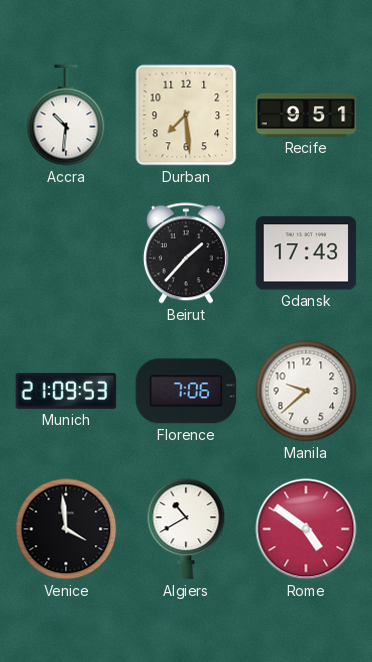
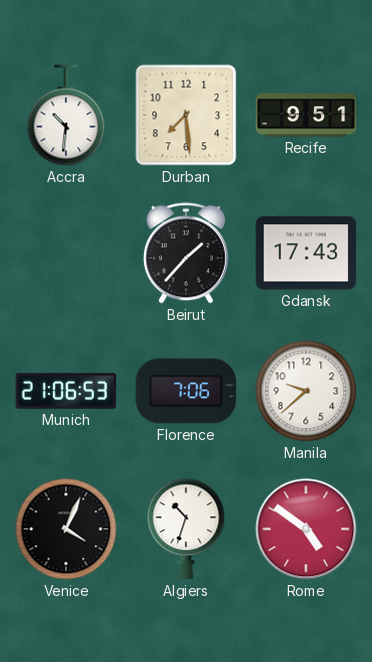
Munich: 21:09 -> 21:06 (66, 391)
Venice: 3:59 -> 4:04 (66, 529)
Algiers: 10:40 -> 10:33 (186, 529)
